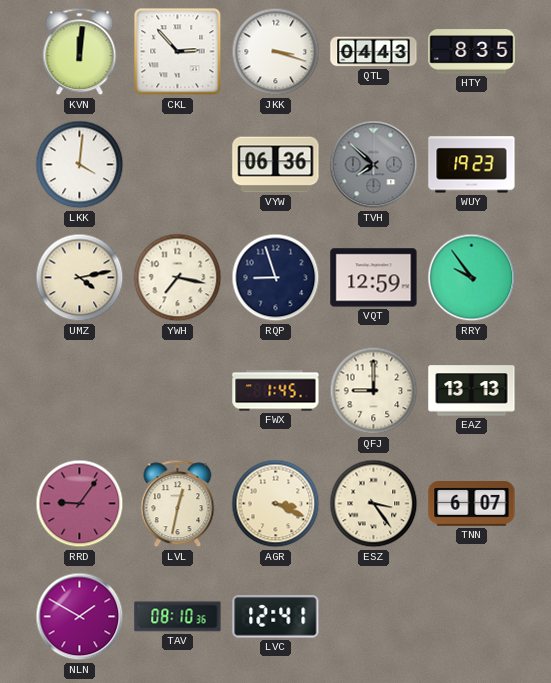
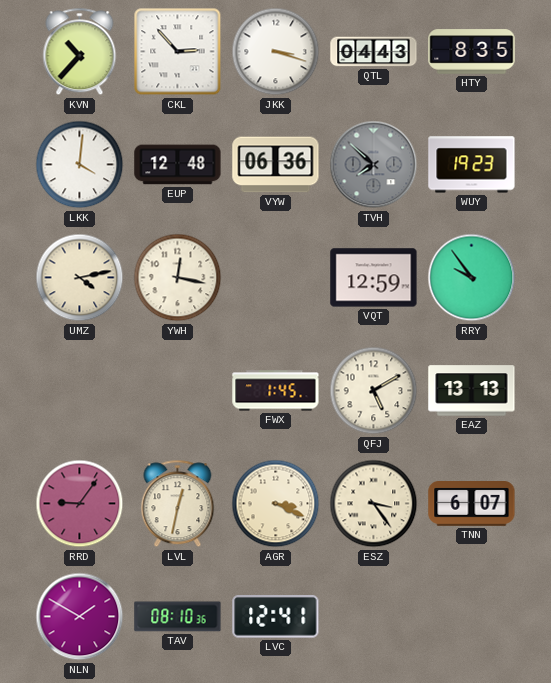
KVN: 12:01 -> 10:37 (80, 52)
EUP: none -> 12:48 (178, 165)
YWH: 7:17 -> 12:17 (178, 278)
RQP: 8:57 -> none (276, 278)
QFJ: 9:00 -> 5:10 (374, 391)
